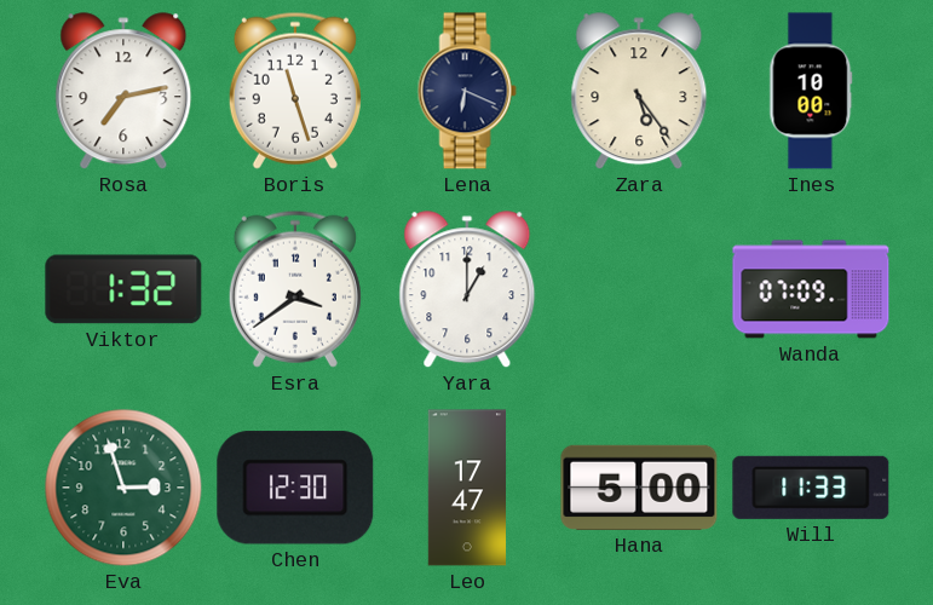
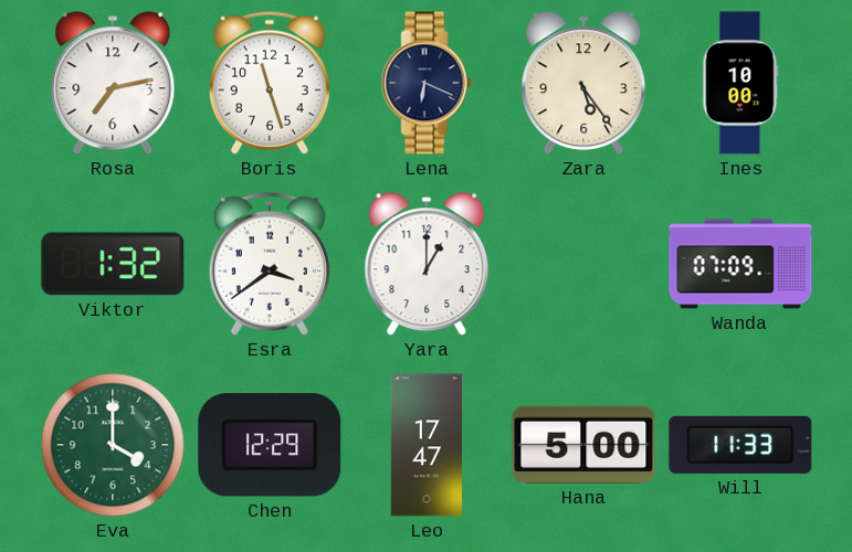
Eva: 2:57 -> 4:00 (113, 445)
Chen: 12:30 -> 12:29 (270, 445)
